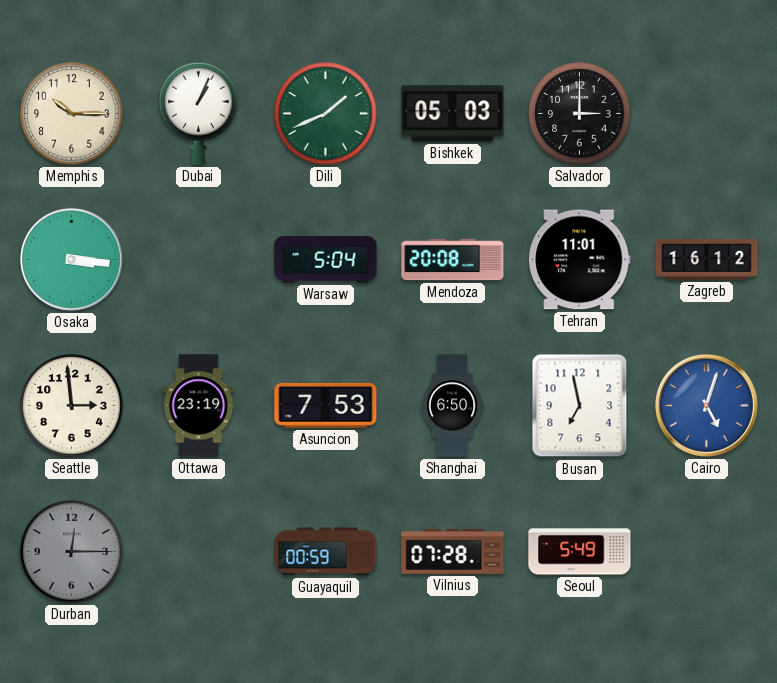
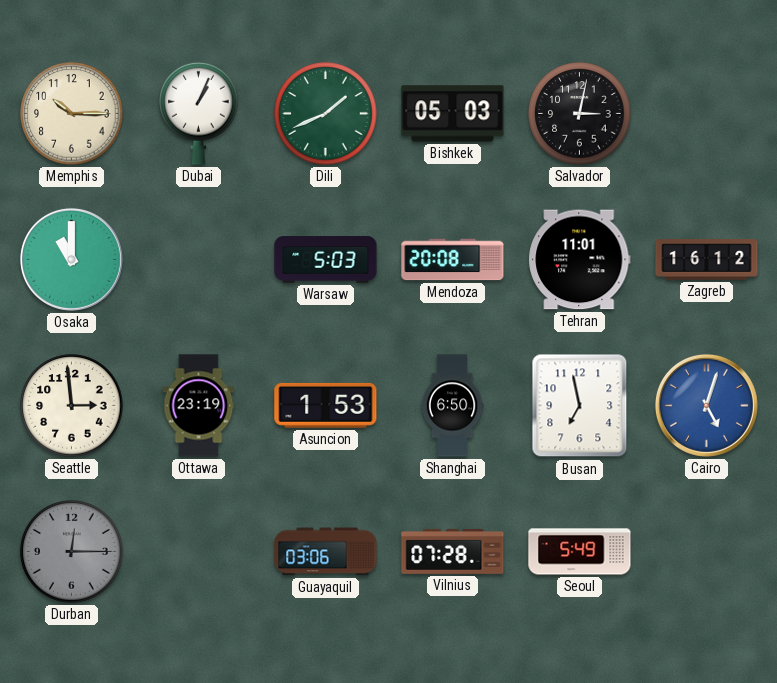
Salvador: 3:00 -> 3:02 (580, 114)
Osaka: 3:16 -> 11:00 (71, 259)
Warsaw: 5:04 -> 5:03 (326, 260)
Asuncion: 7:53 -> 1:53 (326, 405)
Guayaquil: 00:59 -> 03:06 (326, 552)
